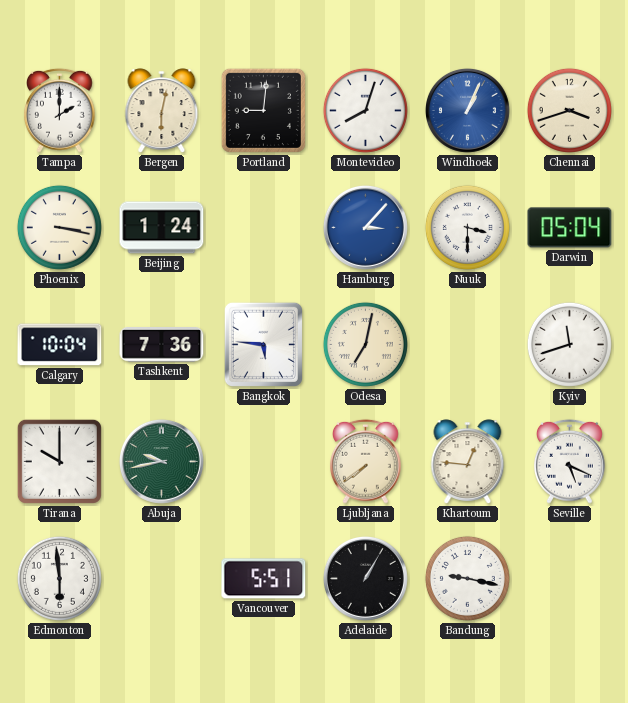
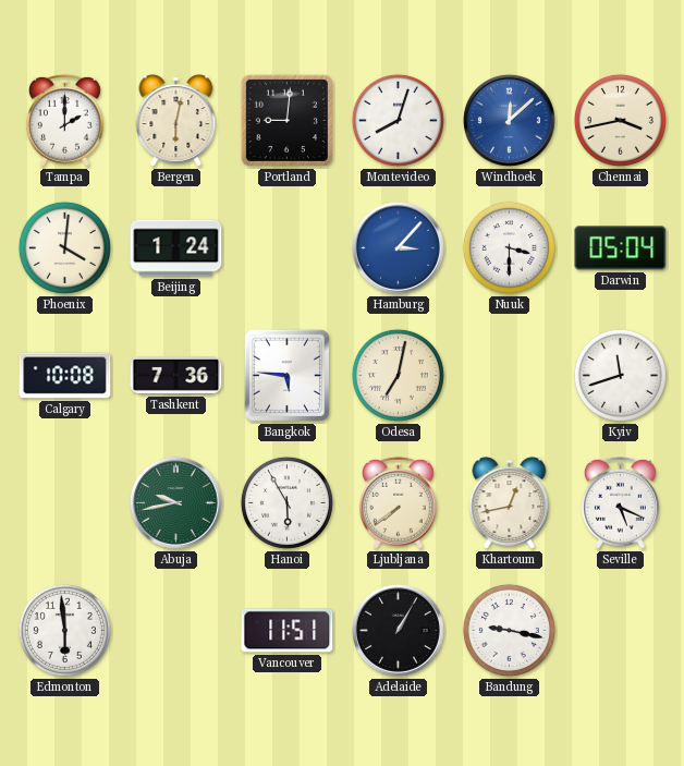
Windhoek: 1:04 -> 12:08 (509, 120)
Chennai: 3:42 -> 3:43 (620, 120)
Phoenix: 3:17 -> 4:01 (64, 247)
Calgary: 10:04 -> 10:08 (65, 376)
Tirana: 10:00 -> none (59, 461)
Hanoi: none -> 5:55 (286, 502)
Khartoum: 12:46 -> 12:43 (510, 503)
Vancouver: 5:51 -> 11:51 (288, 631)
